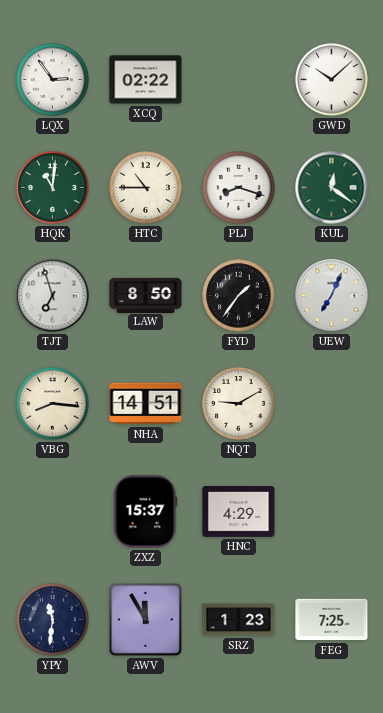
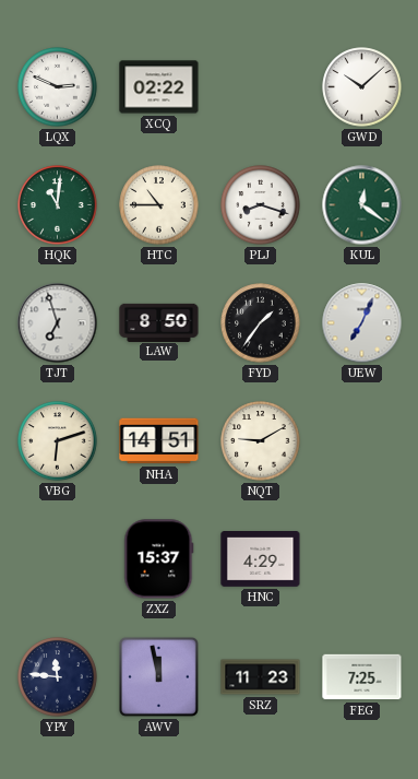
LQX: 2:54 -> 2:49 (58, 87)
VBG: 8:16 -> 6:12 (58, 441)
YPY: 11:31 -> 11:46 (58, 677)
AWV: 11:55 -> 11:58 (158, 676)
SRZ: 1:23 -> 11:23 (261, 677)
